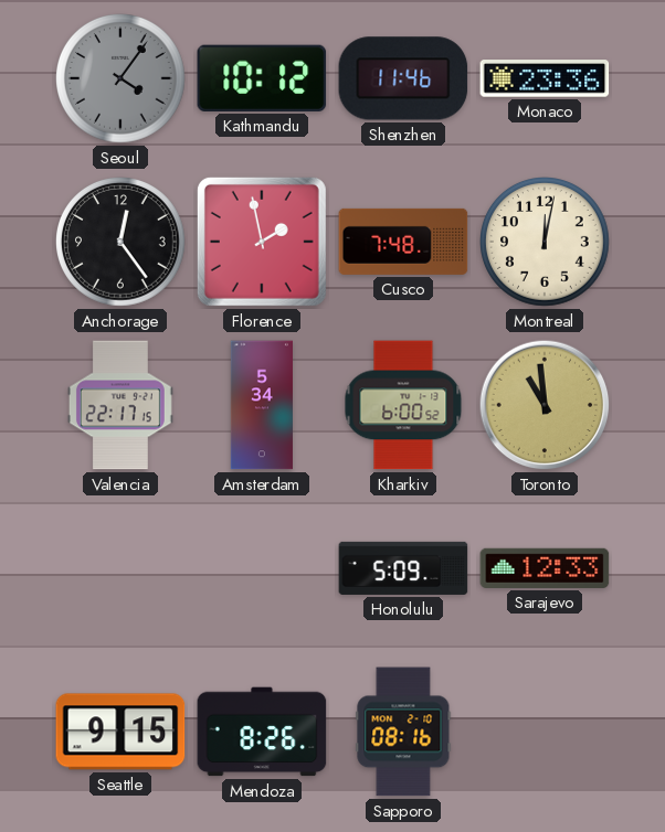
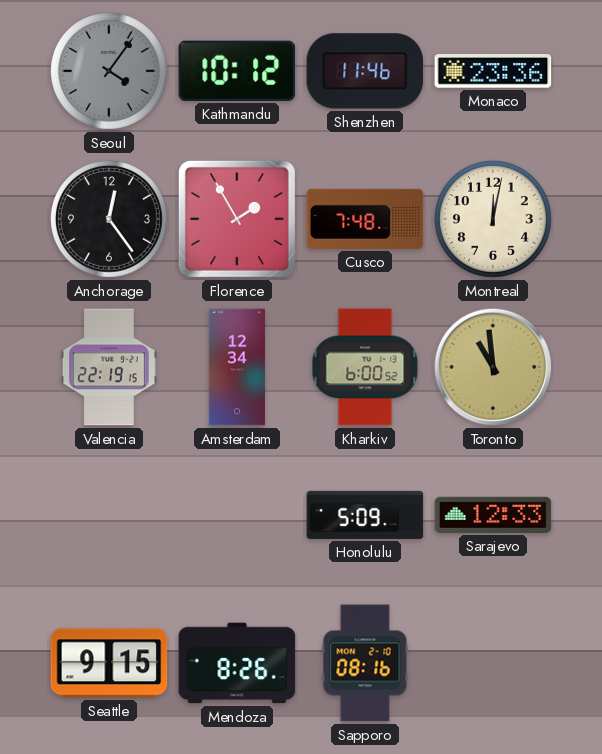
Florence: 1:58 -> 1:55 (237, 219)
Valencia: 22:17 -> 22:19 (109, 367)
Amsterdam: 5:34 -> 12:34 (237, 367)
